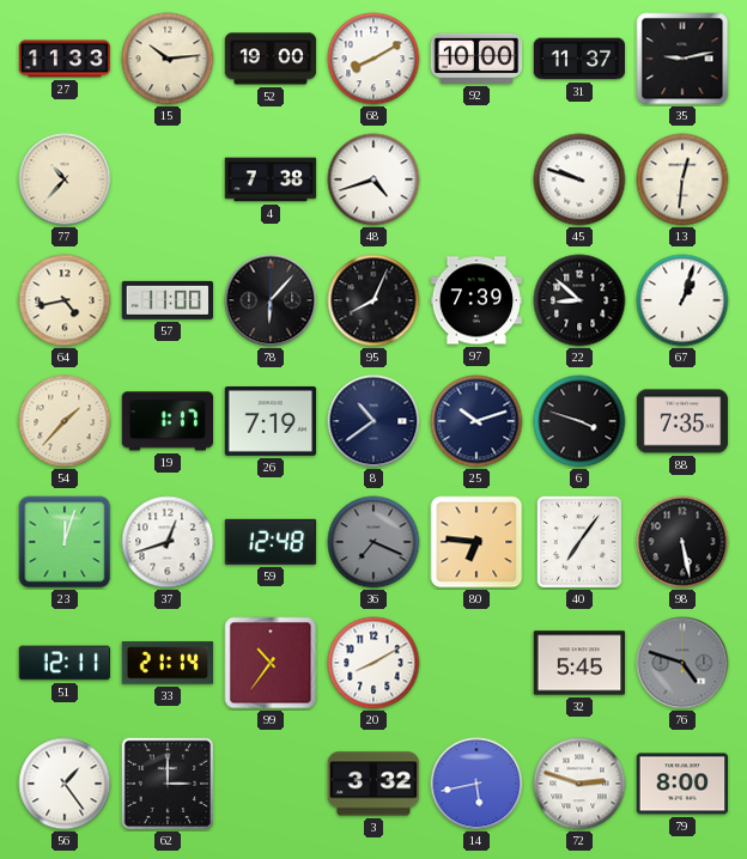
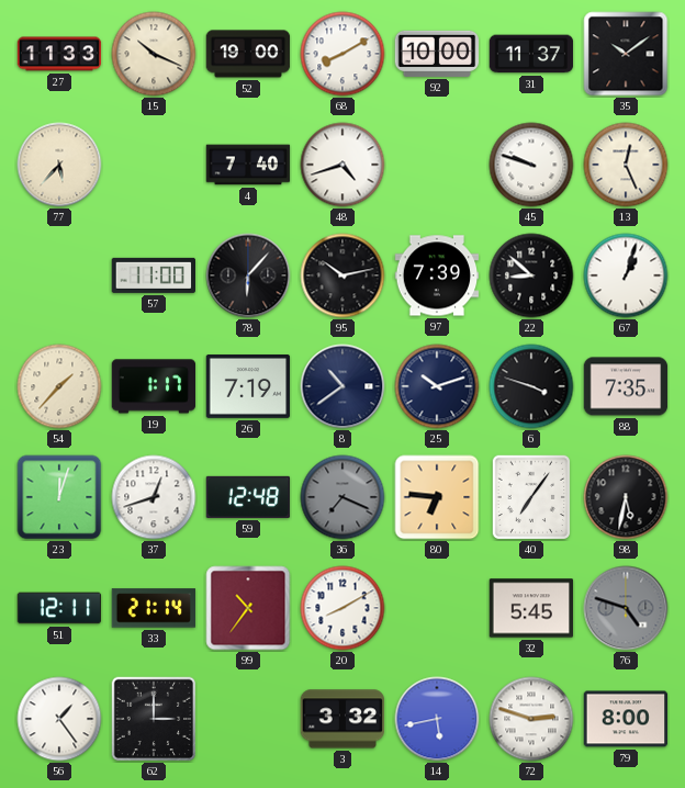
15: 10:14 -> 10:19 (154, 54)
35: 9:13 -> 10:09 (626, 54)
77: 10:37 -> 5:37 (59, 165)
4: 7:38 -> 7:40 (248, 165)
13: 12:31 -> 12:26 (626, 165)
64: 4:43 -> none (65, 300)
95: 8:04 -> 10:13 (343, 275)
98: 5:28 -> 5:32 (626, 497)
